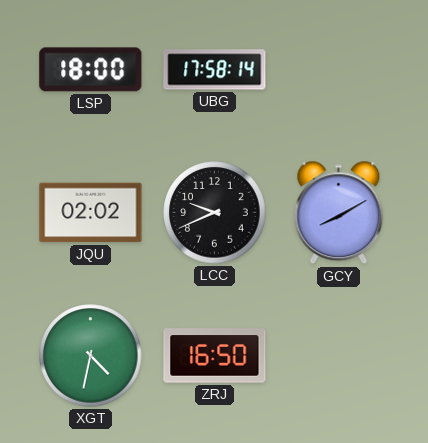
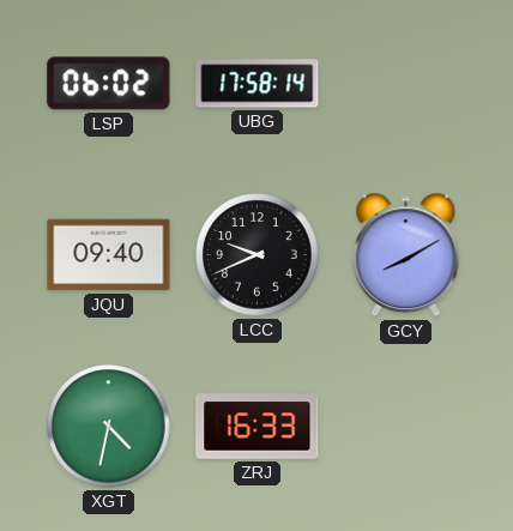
LSP: 18:00 -> 06:02 (109, 84)
JQU: 02:02 -> 09:40 (109, 255)
ZRJ: 16:50 -> 16:33 (258, 427)
